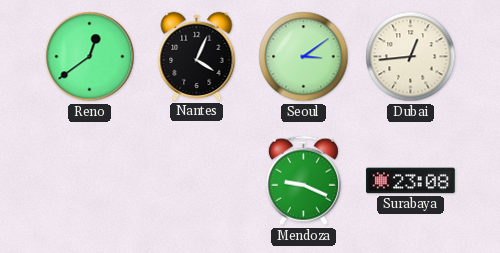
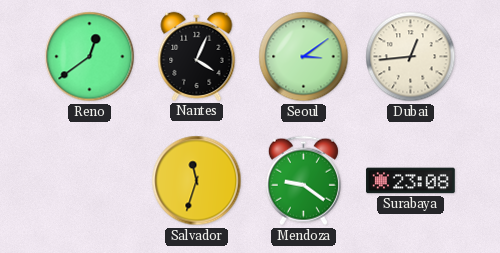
Salvador: none -> 11:33 (197, 181)
Mendoza: 9:19 -> 9:21 (303, 181)
